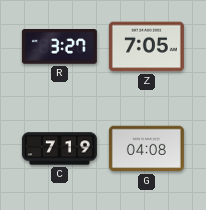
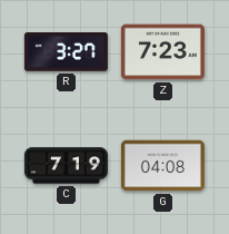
Z: 7:05 -> 7:23 (162, 52)
